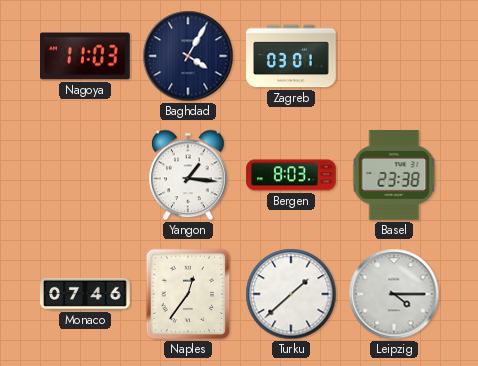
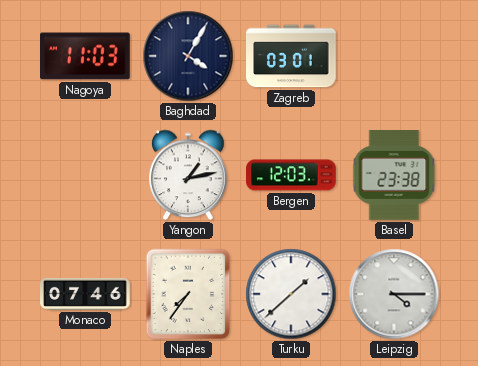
Yangon: 1:16 -> 1:13 (188, 175)
Bergen: 8:03 -> 12:03 (291, 175)
Naples: 12:36 -> 7:36 (188, 294)
